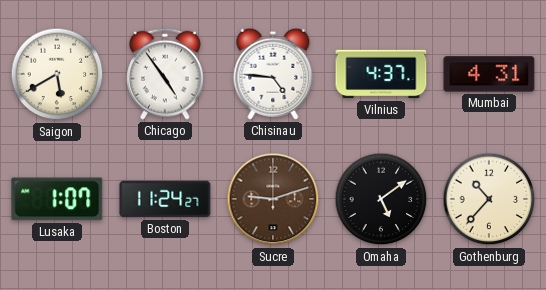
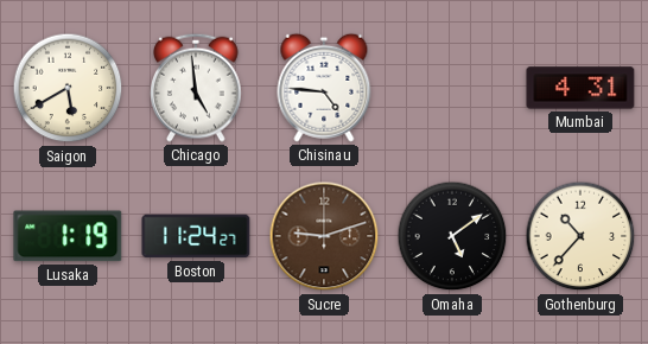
Chicago: 4:54 -> 4:59 (197, 88)
Vilnius: 4:37 -> none (381, 74)
Lusaka: 1:07 -> 1:19 (68, 236)
